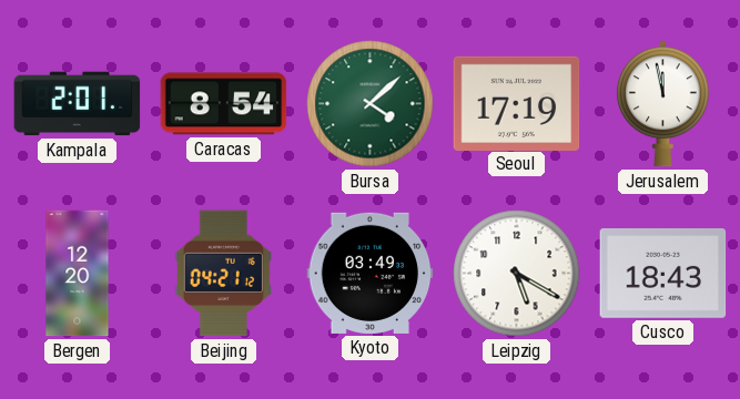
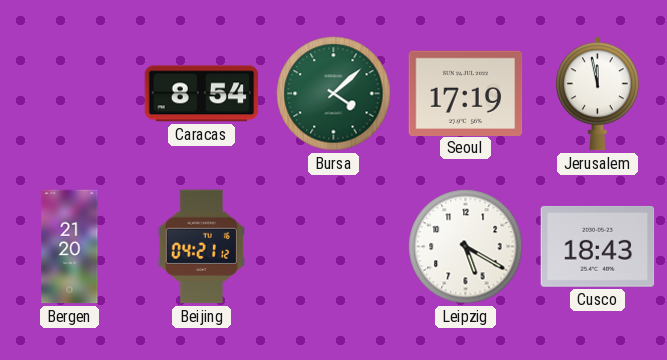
Kampala: 2:01 -> none (78, 104)
Bergen: 12:20 -> 21:20 (70, 247)
Kyoto: 03:49 -> none (371, 273)
